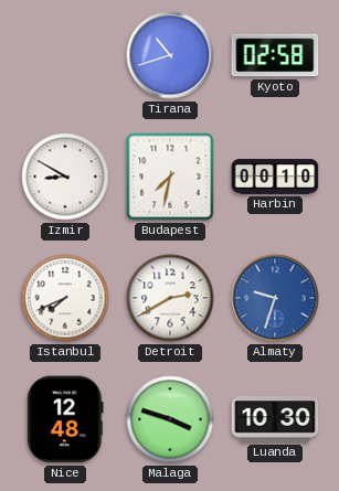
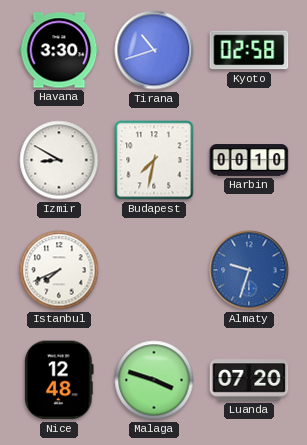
Havana: none -> 3:30 (59, 50)
Detroit: 2:40 -> none (170, 298)
Luanda: 10:30 -> 07:20 (249, 380)
